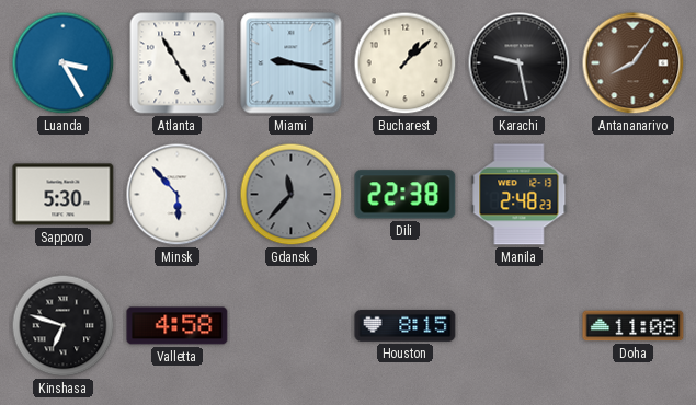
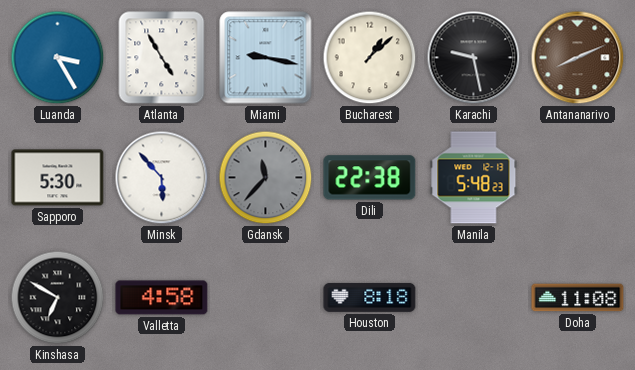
Antananarivo: 8:06 -> 8:11 (578, 58)
Manila: 2:48 -> 5:48 (474, 178)
Kinshasa: 6:48 -> 6:50 (58, 298)
Houston: 8:15 -> 8:18 (370, 297)
